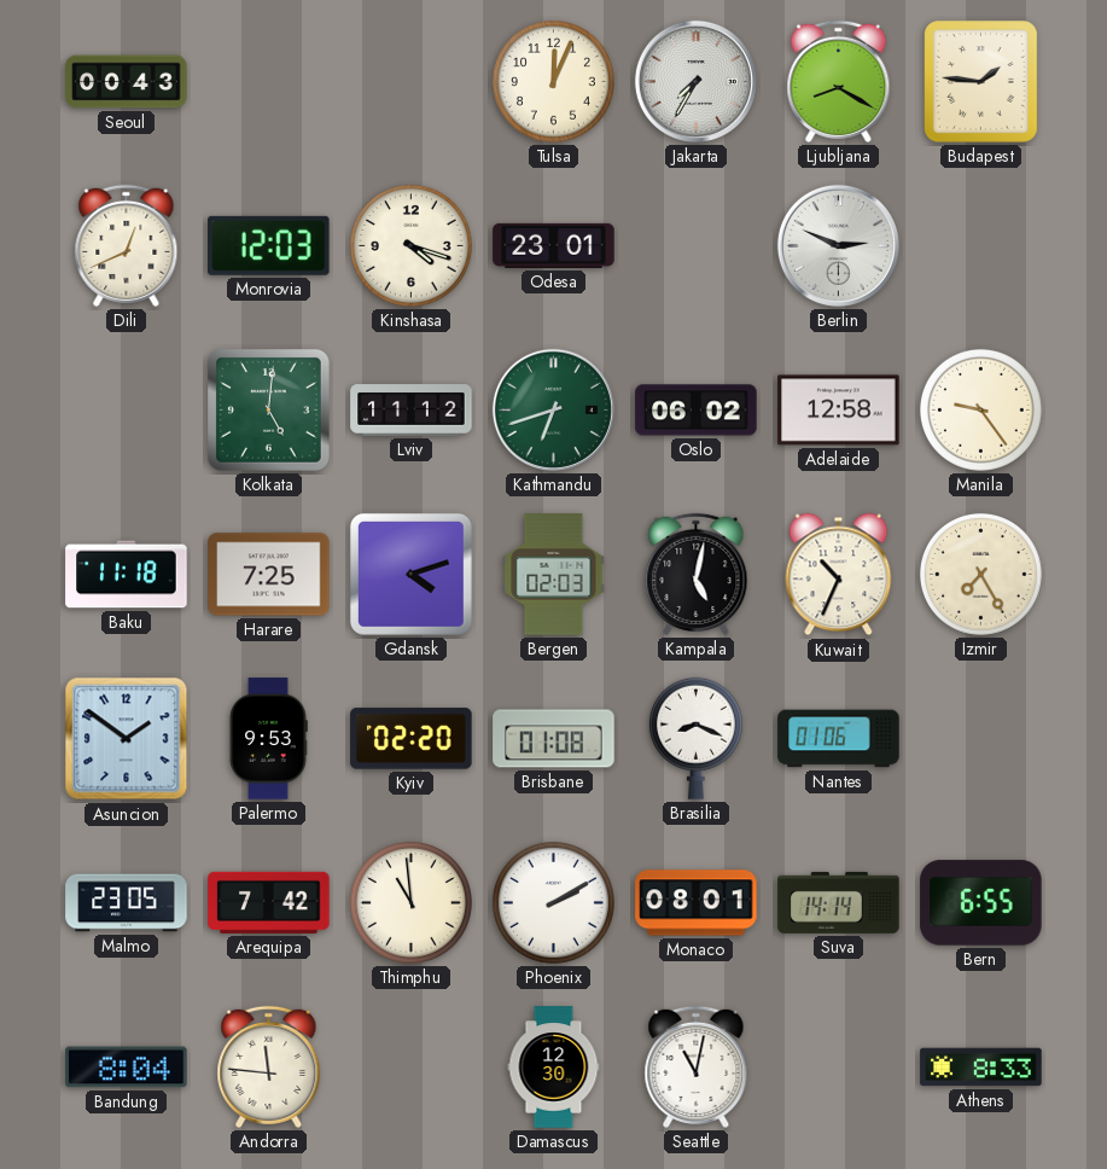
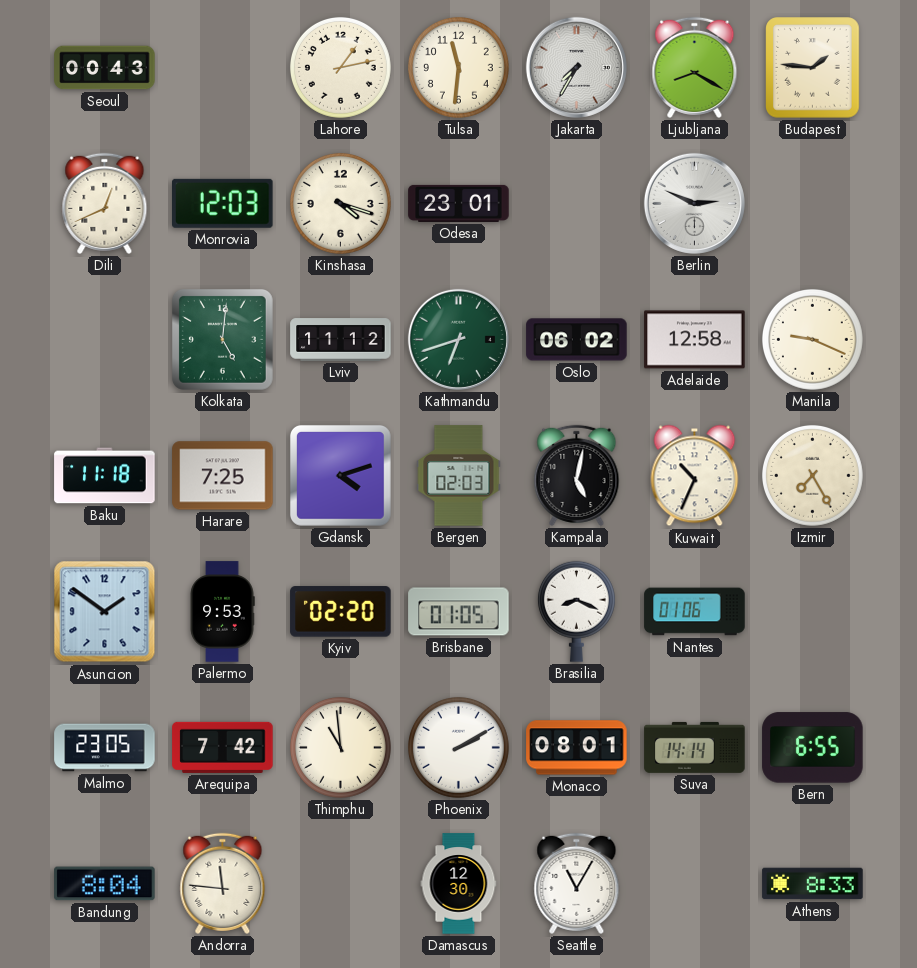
Lahore: none -> 1:13 (340, 67)
Tulsa: 12:04 -> 11:31 (458, 67)
Manila: 9:24 -> 9:19 (812, 339)
Brisbane: 01:08 -> 01:05 (459, 612)
Seattle: 11:02 -> 11:05 (577, 883)
